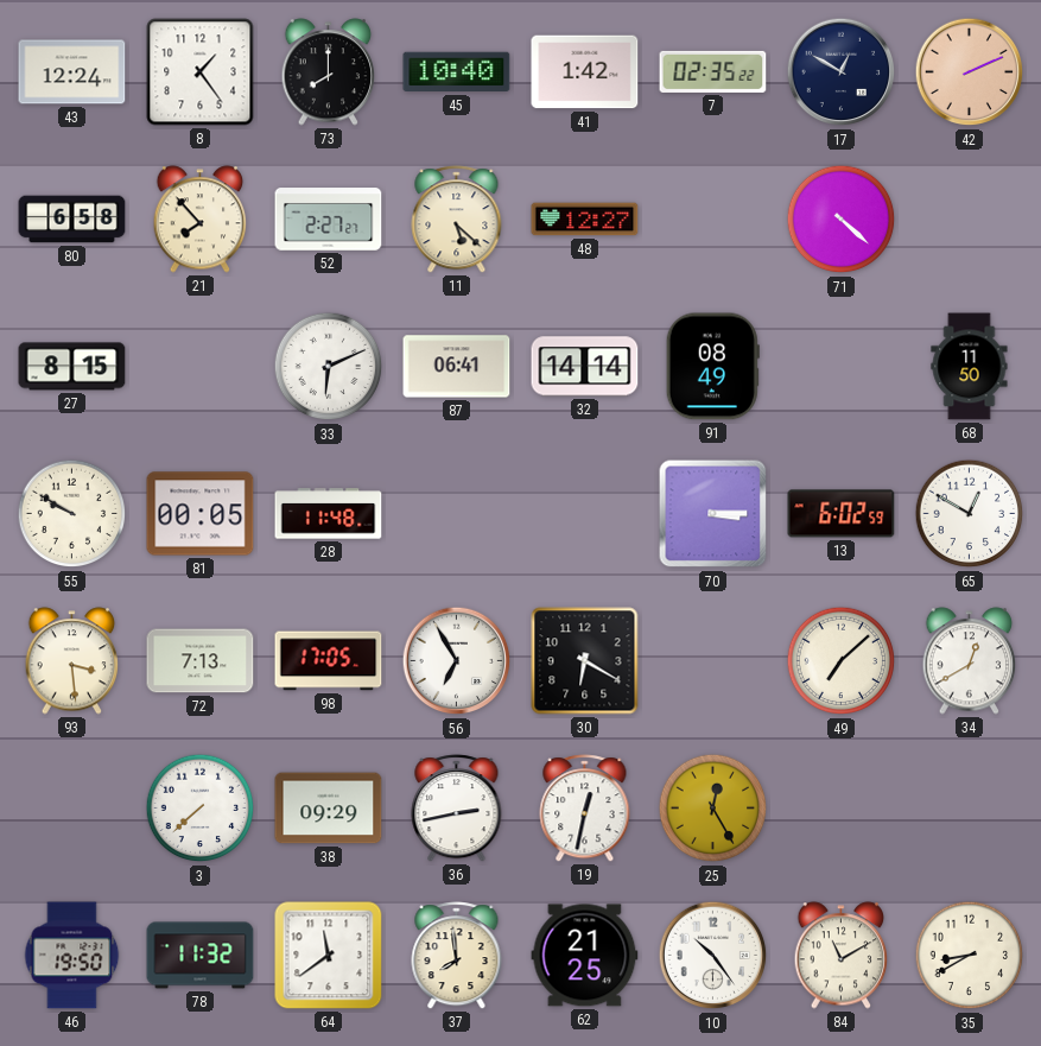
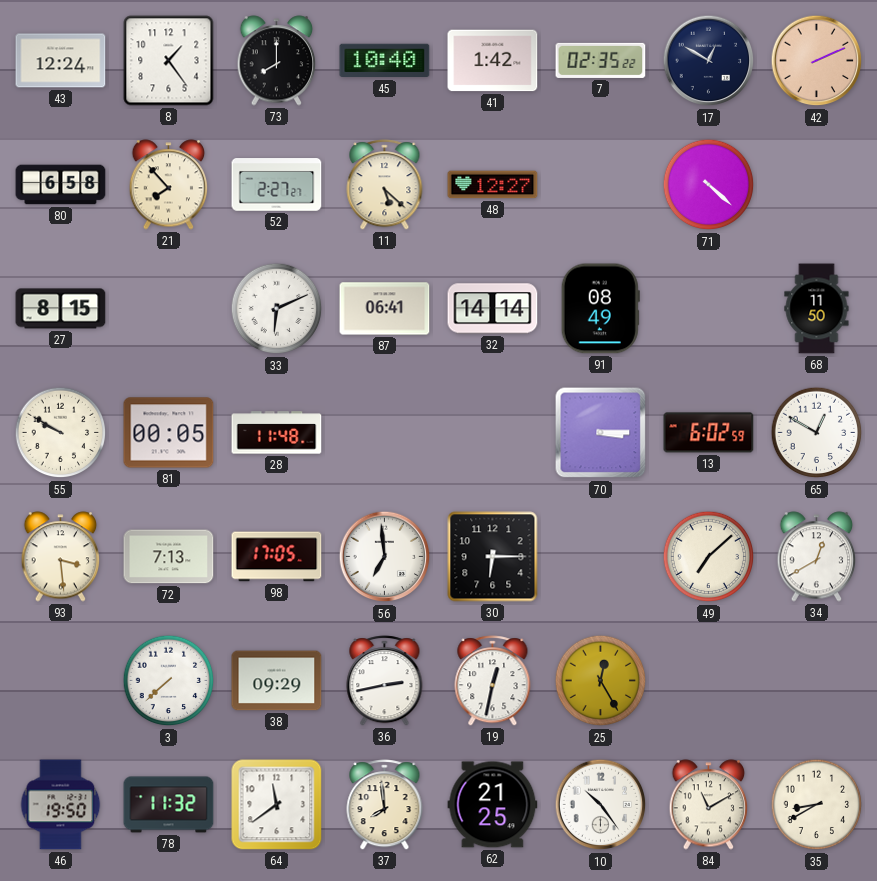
56: 6:55 -> 6:59 (385, 557)
30: 6:20 -> 6:15 (493, 557)
